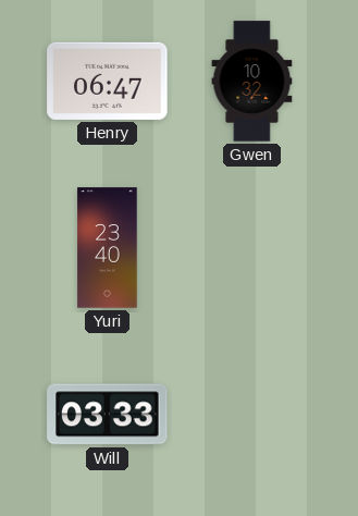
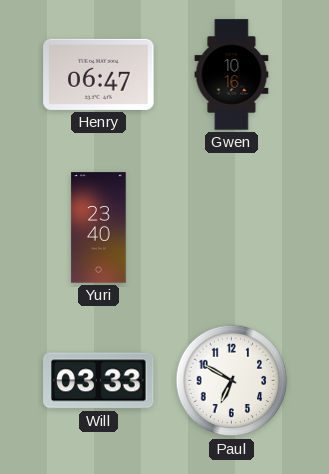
Gwen: 10:32 -> 10:16 (232, 75)
Paul: none -> 6:50 (232, 381)
